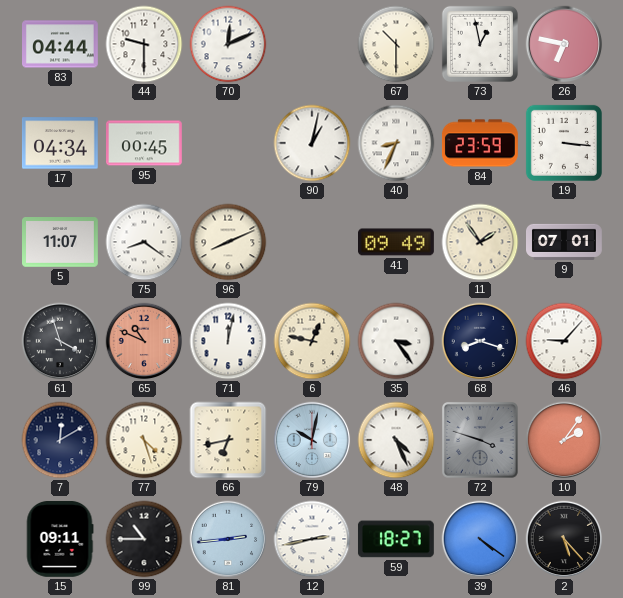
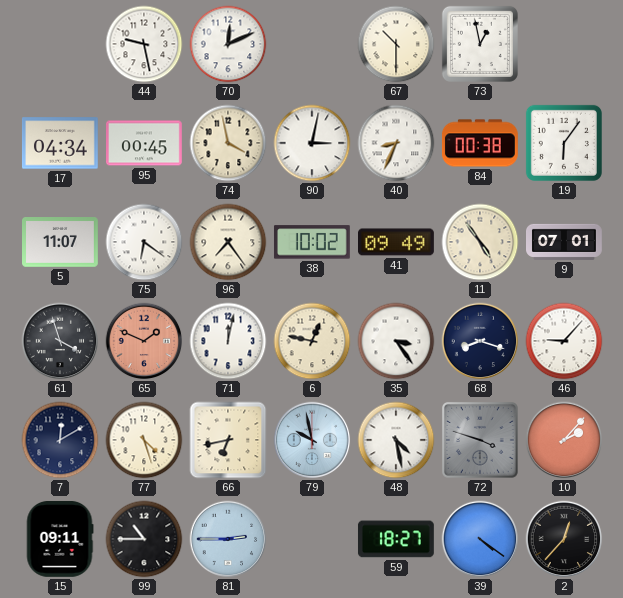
83: 04:44 -> none (61, 44)
44: 9:30 -> 9:28 (144, 44)
26: 6:47 -> none (564, 44)
74: none -> 3:58 (228, 143)
90: 1:02 -> 3:02 (312, 143)
84: 23:59 -> 00:38 (480, 143)
19: 3:16 -> 6:06 (564, 143)
75: 8:21 -> 6:21 (144, 242)
96: 8:11 -> 7:24 (228, 242)
38: none -> 10:02 (312, 242)
11: 1:54 -> 4:54 (480, 242)
65: 10:49 -> 1:49 (144, 341)
79: 10:02 -> 9:58 (312, 440)
48: 4:26 -> 4:28 (396, 440)
10: 2:06 -> 2:07 (564, 440)
81: 2:44 -> 2:45 (228, 539)
12: 2:43 -> none (312, 539)
2: 5:23 -> 12:37 (564, 539)
